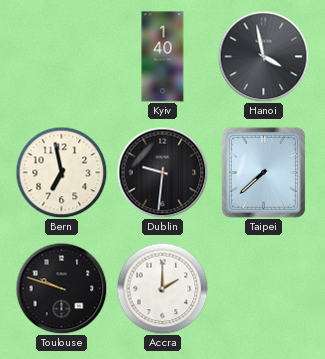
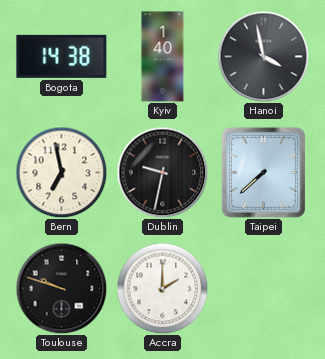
Bogota: none -> 14:38 (62, 56)
Dublin: 9:31 -> 9:32 (162, 172)
